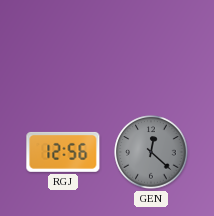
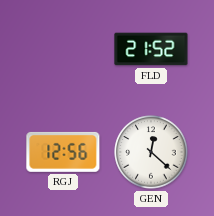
FLD: none -> 21:52 (151, 49)
GEN dial: grey -> white (151, 152)
